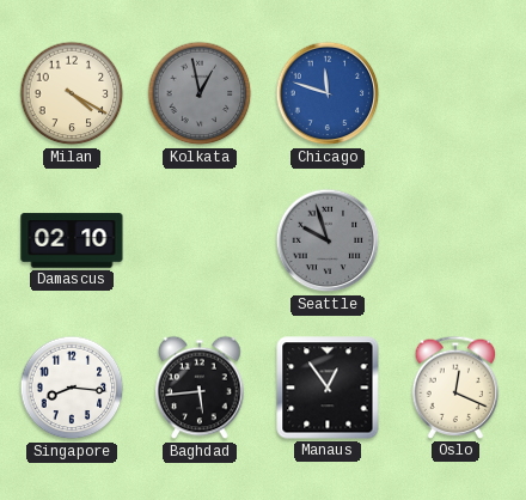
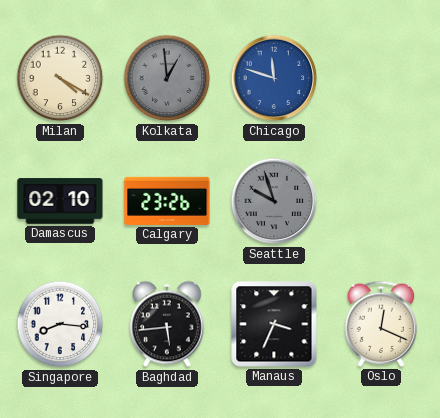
Kolkata: 12:58 -> 12:59 (167, 78)
Calgary: none -> 23:26 (167, 201)
Manaus: 12:54 -> 3:34 (274, 324)
